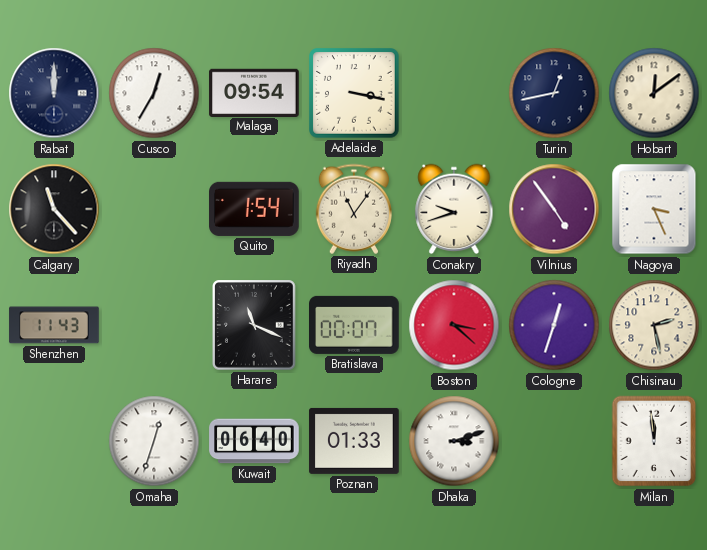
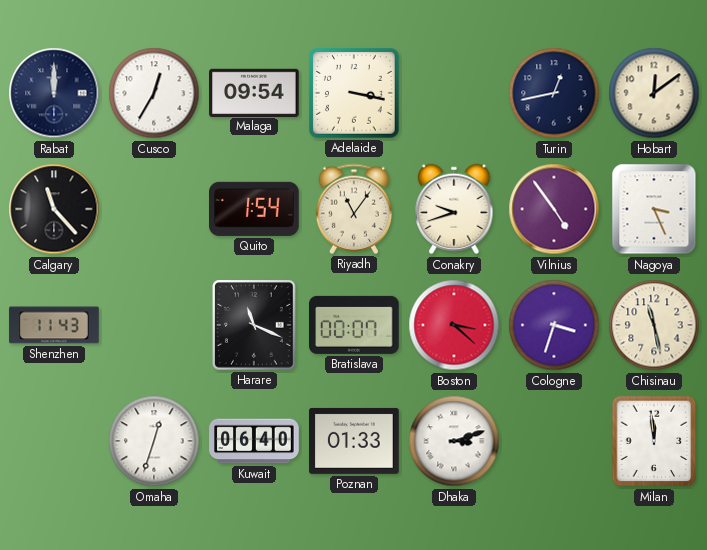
Cologne: 12:33 -> 3:33 (554, 325)
Chisinau: 2:28 -> 11:28 (654, 325)
